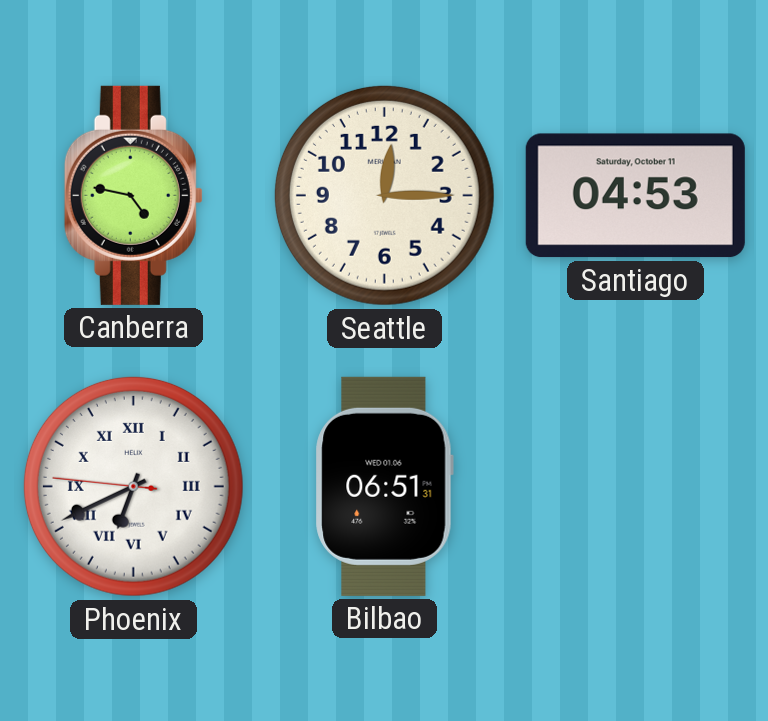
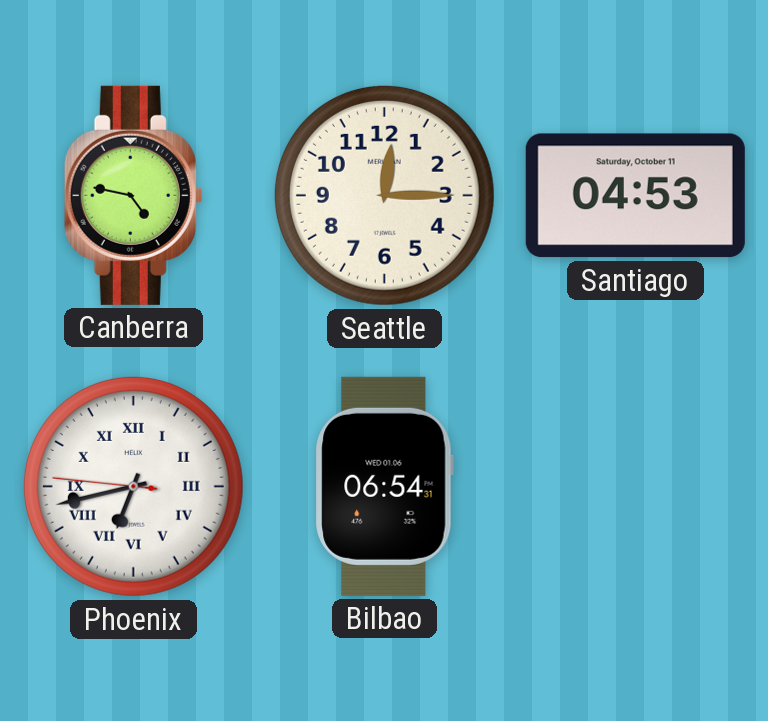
Phoenix: 6:40 -> 6:42 (133, 486)
Bilbao: 06:51 -> 06:54 (384, 486)
